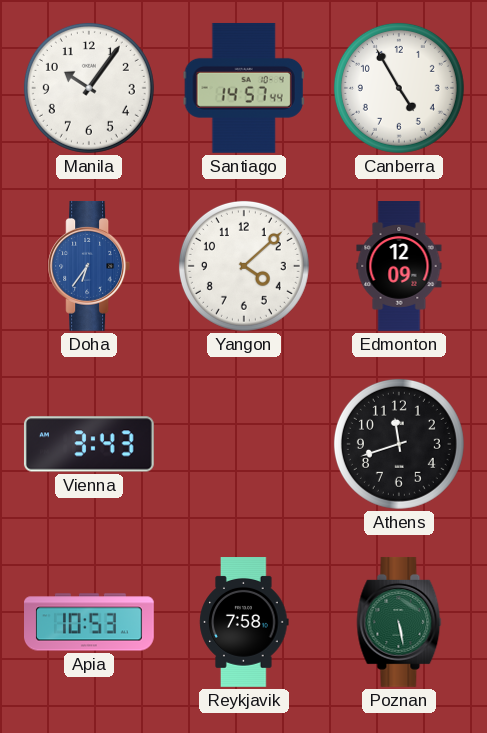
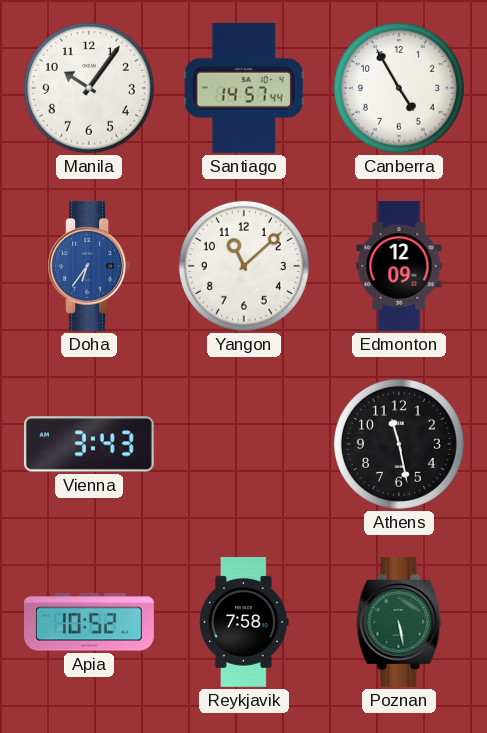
Yangon: 4:08 -> 11:08 (244, 266)
Athens: 11:42 -> 11:28 (399, 444)
Apia: 10:53 -> 10:52 (90, 622)
